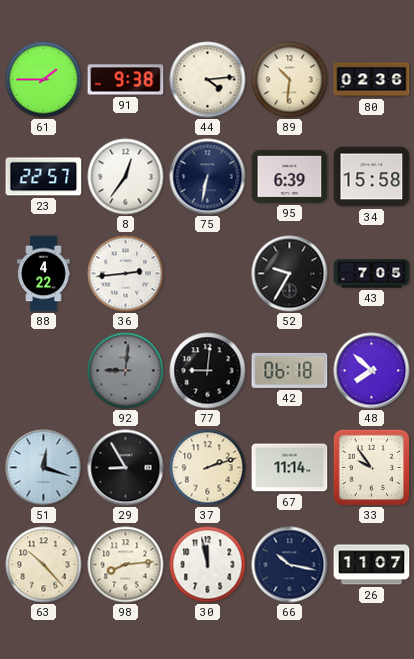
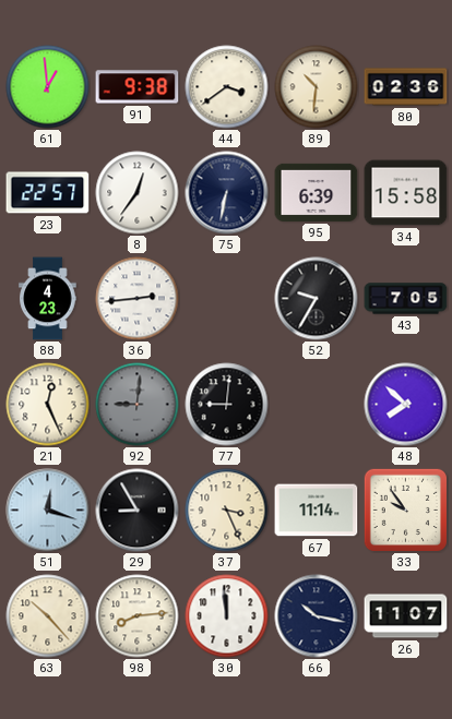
61: 1:45 -> 12:59 (48, 87)
44: 4:14 -> 3:39 (227, 87)
88: 4:22 -> 4:23 (48, 299)
21: none -> 12:26 (48, 405)
42: 06:18 -> none (290, 370)
37: 2:12 -> 3:26 (227, 511)
30: 11:58 -> 11:59 (227, 616)
